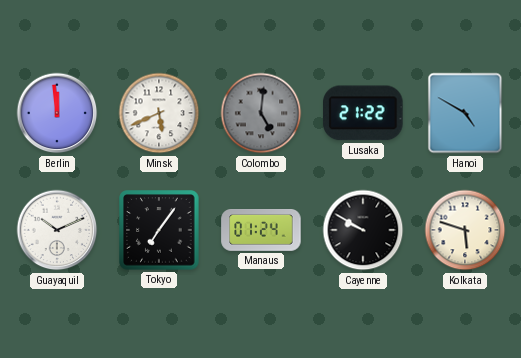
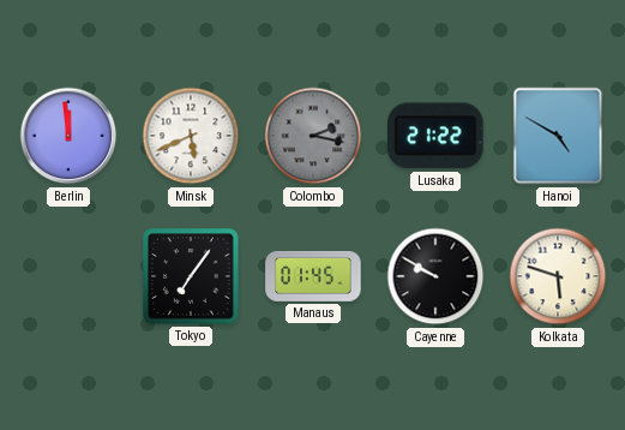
Colombo: 5:01 -> 2:17 (313, 136)
Guayaquil: 10:11 -> none (57, 230)
Manaus: 01:24 -> 01:45 (313, 277)
